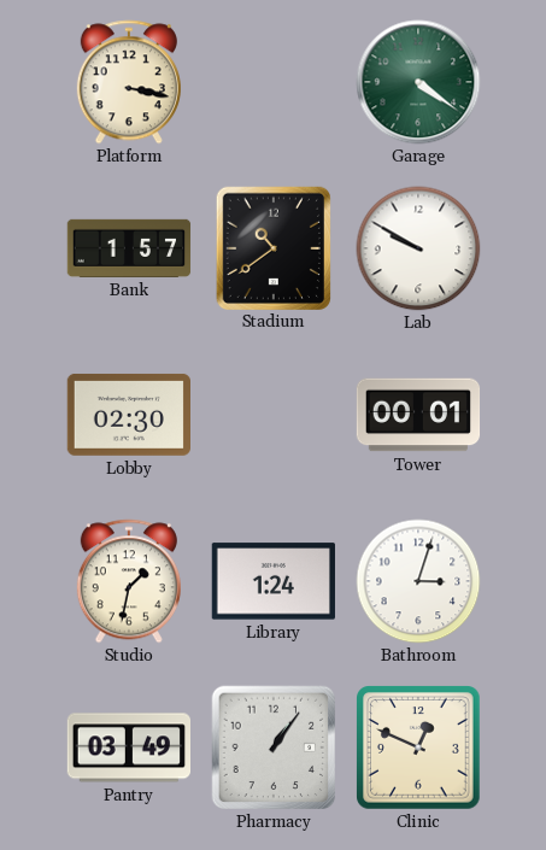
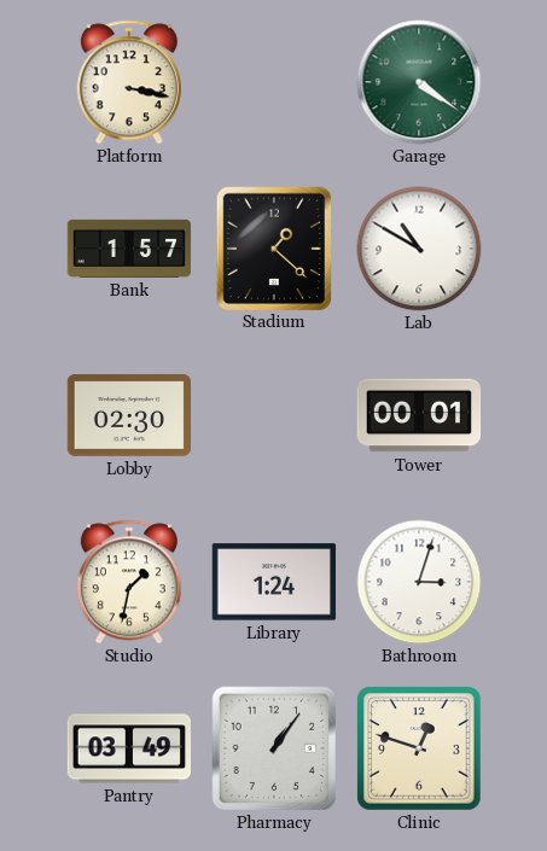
Stadium: 10:39 -> 1:22 (273, 247)
Lab: 9:50 -> 10:50 (419, 249)
Clinic: 12:49 -> 12:48 (419, 748)
